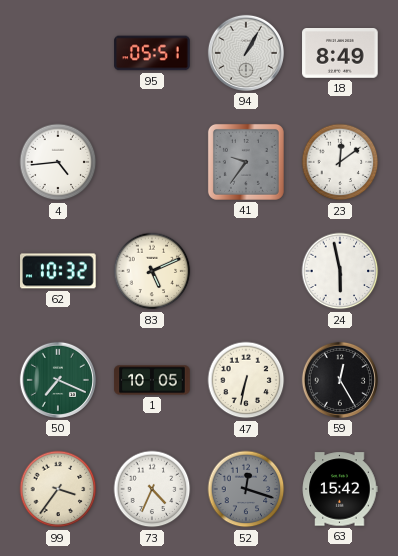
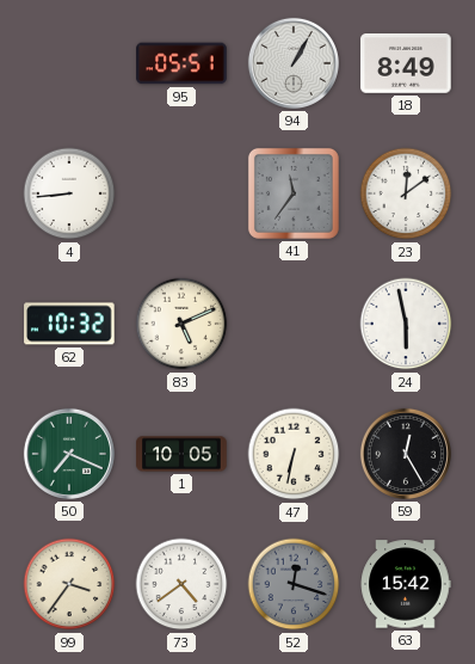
4: 4:44 -> 8:44 (69, 193)
41: 9:36 -> 11:36 (294, 193)
73: 4:34 -> 4:39 (181, 584)
